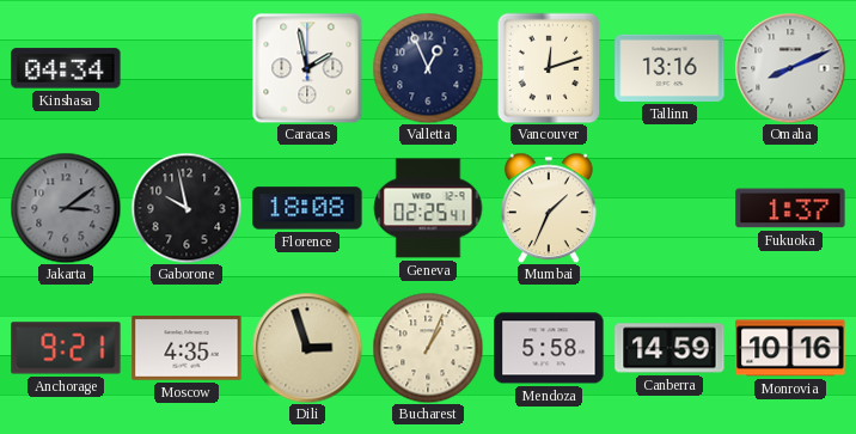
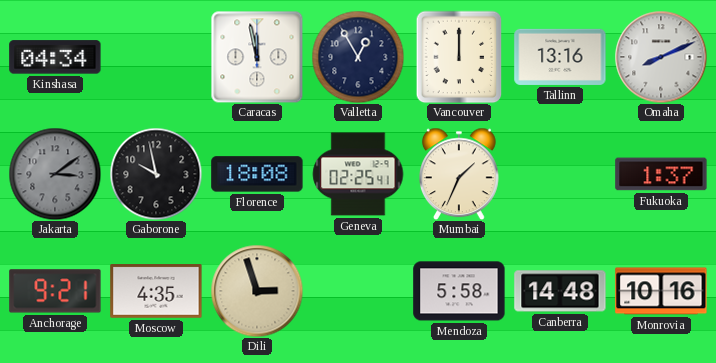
Caracas: 1:58 -> 11:58 (257, 57)
Valletta: 12:56 -> 12:55 (358, 57)
Vancouver: 12:12 -> 12:00 (459, 57)
Bucharest: 1:04 -> none (428, 348)
Canberra: 14:59 -> 14:48 (560, 291)
